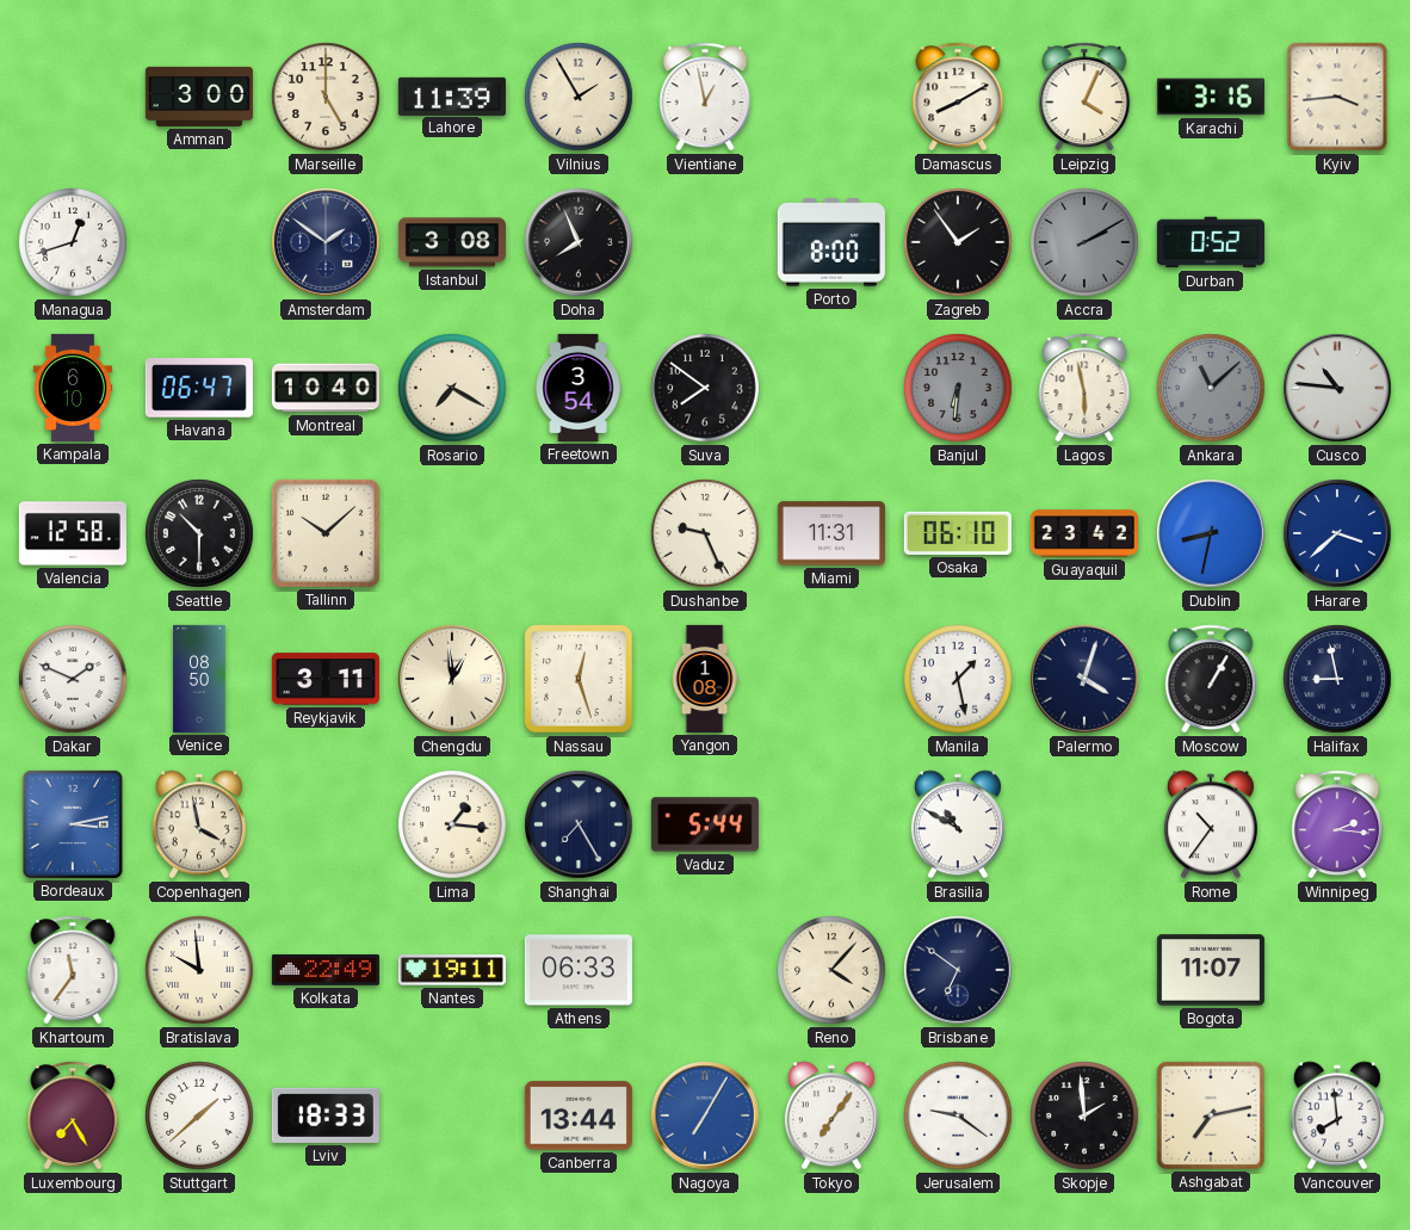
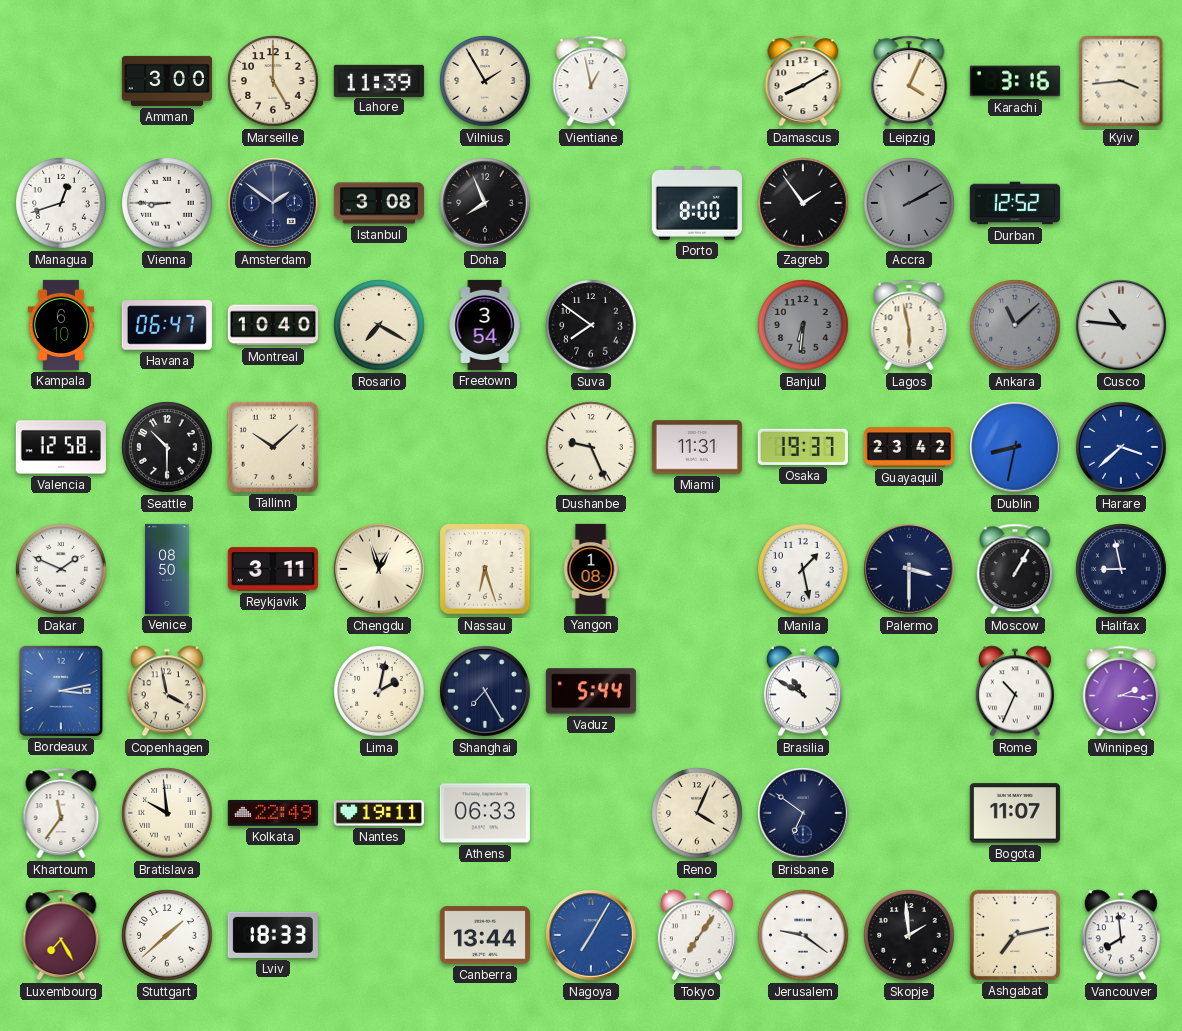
Vienna: none -> 8:45 (167, 203)
Durban: 0:52 -> 12:52 (1015, 203)
Osaka: 06:10 -> 19:37 (803, 447)
Chengdu: 12:59 -> 12:57 (379, 569)
Nassau: 12:27 -> 6:27 (485, 569)
Palermo: 4:03 -> 3:30 (909, 569)
Lima: 1:16 -> 2:02 (379, 691)
Rome: 10:36 -> 10:34 (1015, 691)
Reno: 4:07 -> 4:04 (697, 813)
